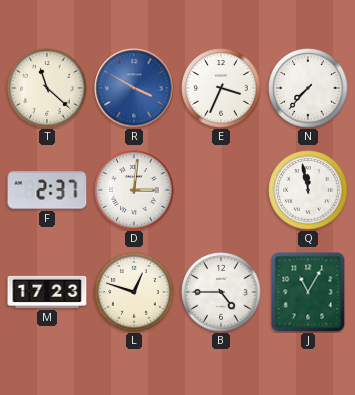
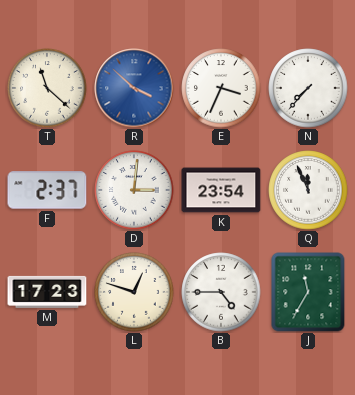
R: 3:50 -> 3:52 (134, 88)
K: none -> 23:54 (221, 190)
Q: 11:58 -> 11:56 (308, 190)
J: 11:05 -> 11:35 (308, 292)
